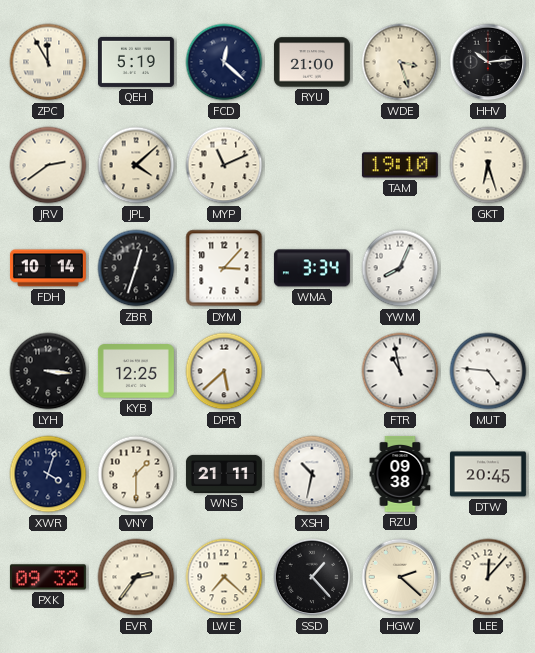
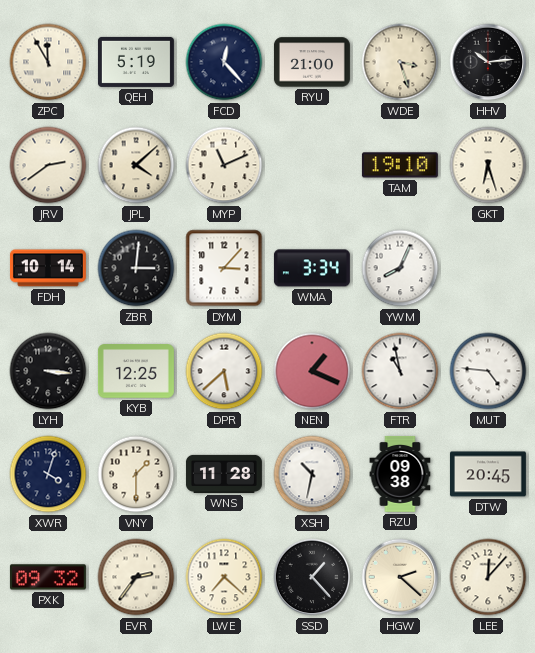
FCD: 12:22 -> 12:23 (224, 62)
ZBR: 12:33 -> 3:01 (136, 268)
NEN: none -> 1:19 (312, 371)
WNS: 21:11 -> 11:28 (224, 474)
